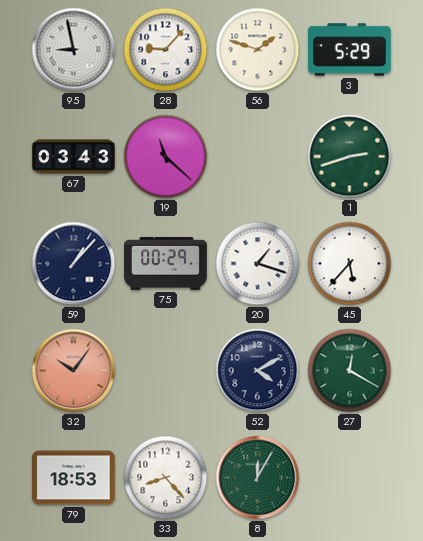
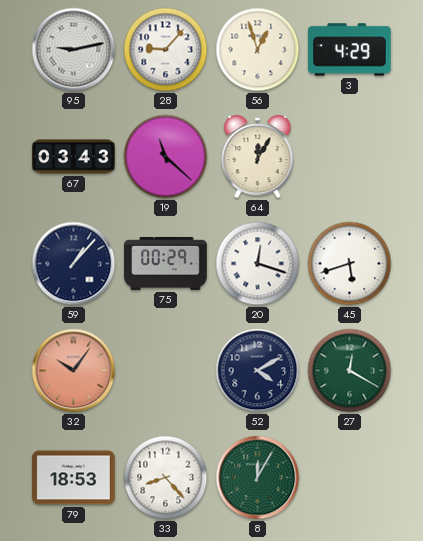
95: 8:58 -> 9:13 (74, 50)
56: 1:48 -> 12:57 (258, 50)
3: 5:29 -> 4:29 (350, 50)
64: none -> 12:05 (258, 158)
1: 2:42 -> none (350, 157)
20: 1:18 -> 12:18 (258, 264)
45: 5:37 -> 5:42 (350, 264)
